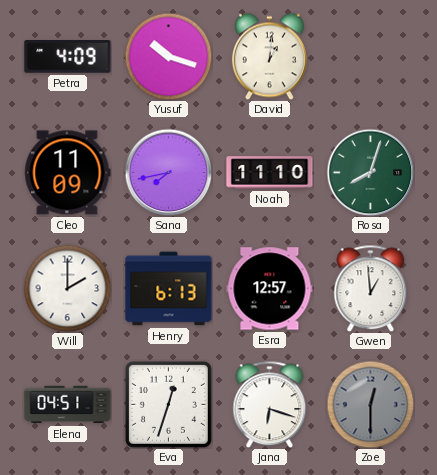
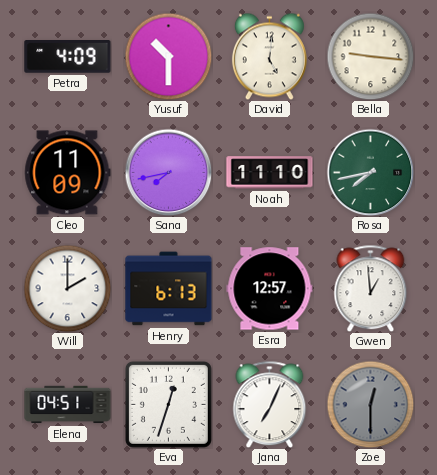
Yusuf: 10:18 -> 10:30 (168, 56)
David: 1:01 -> 5:01 (269, 56)
Bella: none -> 9:16 (370, 56)
Rosa: 8:03 -> 7:43 (370, 172)
Jana: 6:18 -> 7:04 (270, 404)
